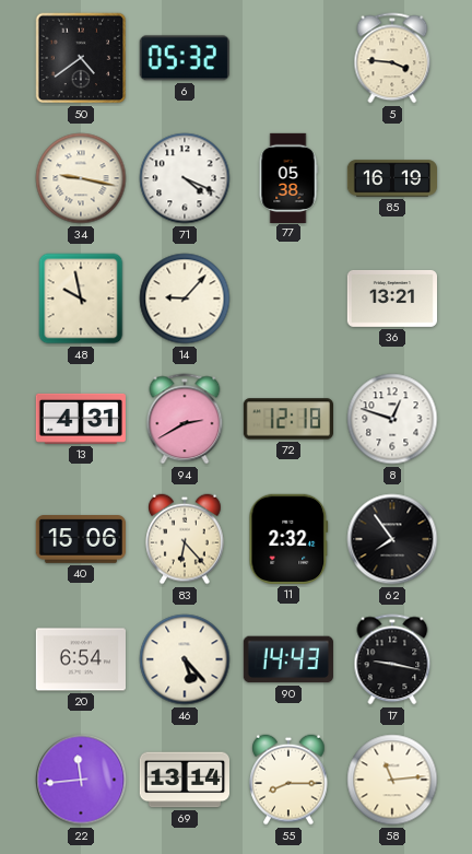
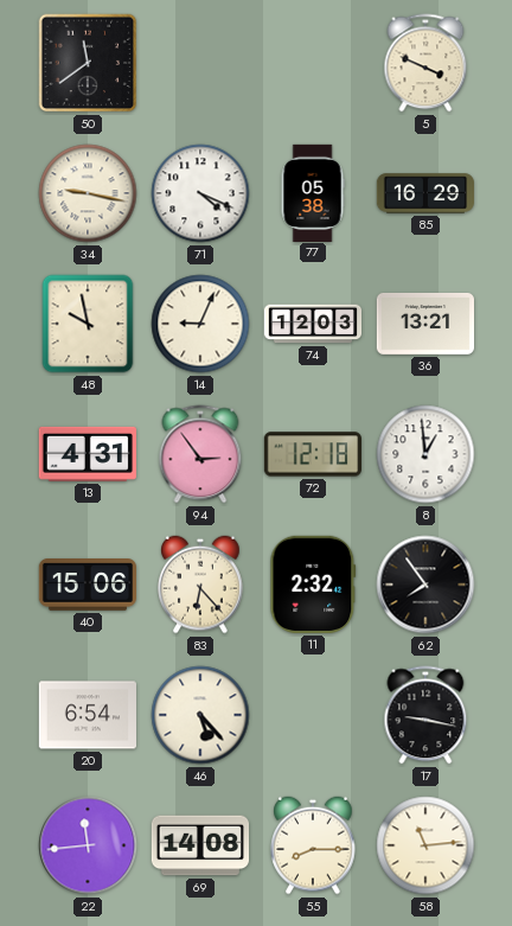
50: 4:39 -> 11:39 (88, 63)
6: 05:32 -> none (185, 58)
5: 3:46 -> 3:49 (425, 63)
85: 16:19 -> 16:29 (424, 193)
14: 9:07 -> 9:04 (200, 324)
74: none -> 12:03 (313, 324)
94: 2:40 -> 2:54 (200, 454)
8: 12:48 -> 12:59 (425, 454)
90: 14:43 -> none (288, 659)
69: 13:14 -> 14:08 (199, 845)
